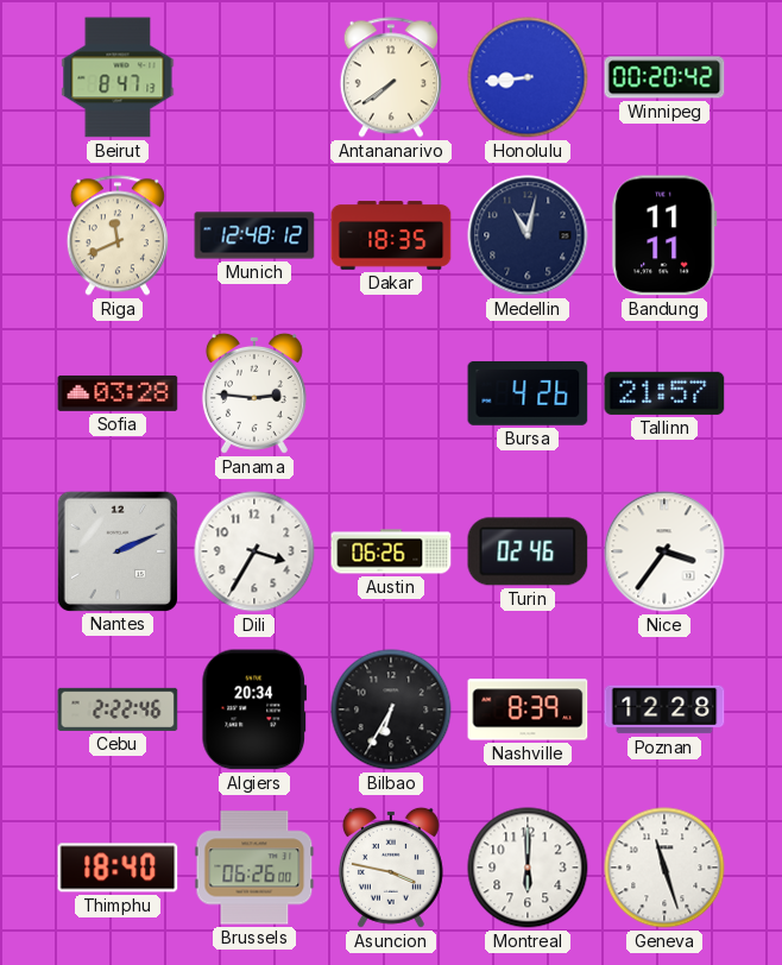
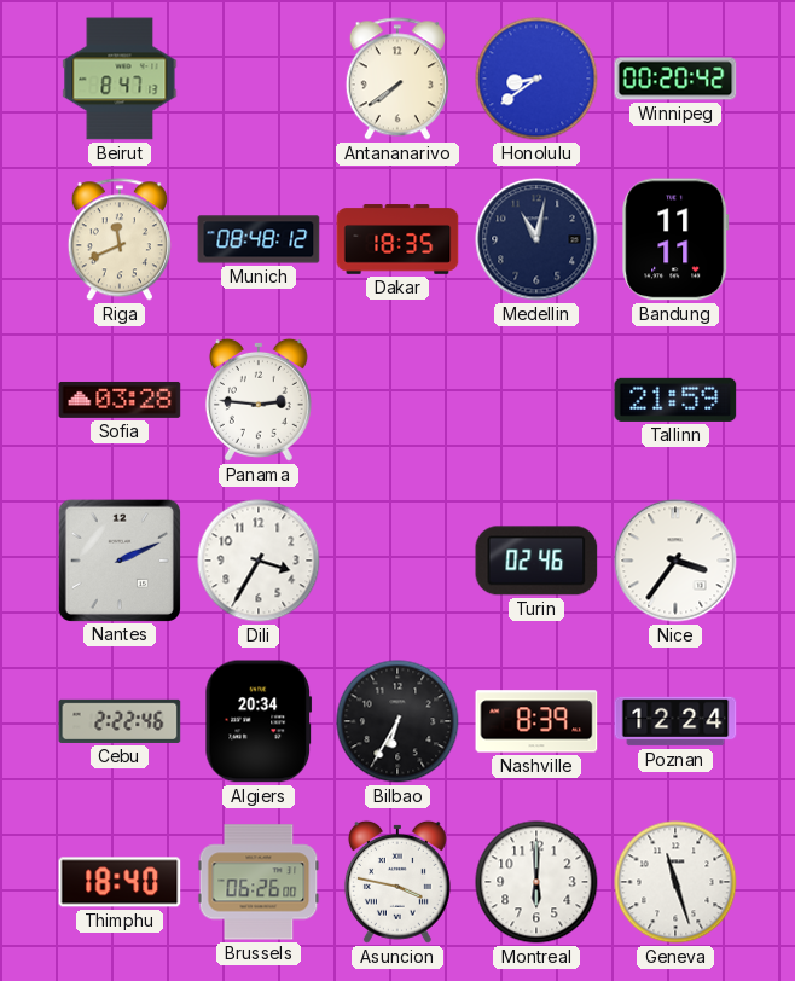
Honolulu: 8:44 -> 8:39 (536, 79)
Munich: 12:48 -> 08:48 (259, 239)
Bursa: 4:26 -> none (528, 393)
Tallinn: 21:57 -> 21:59 (675, 400)
Austin: 06:26 -> none (391, 551)
Poznan: 12:28 -> 12:24 (675, 721)
